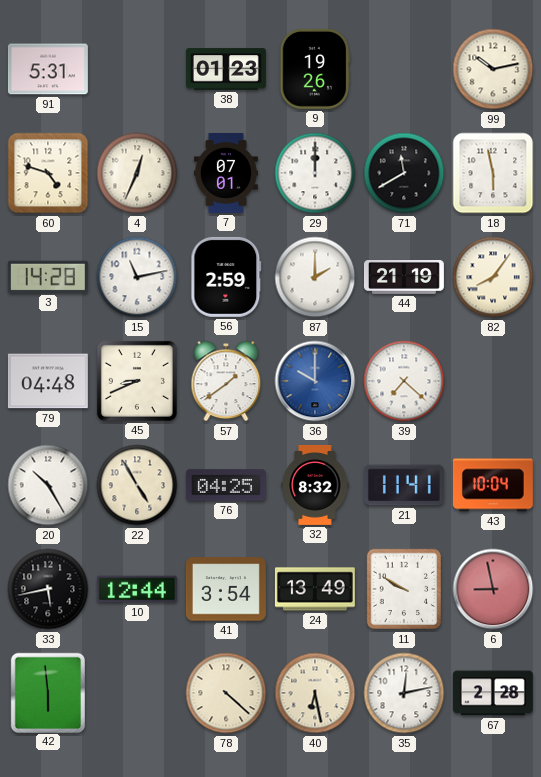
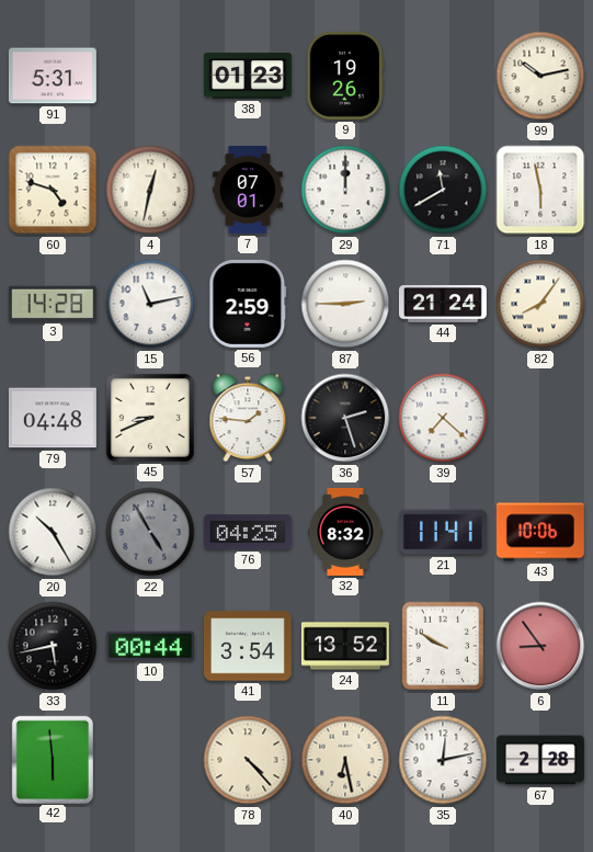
4: 12:34 -> 12:32 (150, 190)
87: 2:00 -> 2:45 (345, 304)
44: 21:19 -> 21:24 (443, 304)
57: 1:39 -> 1:46 (248, 418)
36: 10:00 -> 2:27 (345, 418)
36 dial: blue -> black (345, 418)
22 dial: cream -> grey (150, 532)
43: 10:04 -> 10:06 (540, 532)
10: 12:44 -> 00:44 (150, 646)
24: 13:49 -> 13:52 (345, 646)
6: 8:58 -> 8:54 (540, 646)
78: 4:22 -> 4:23 (248, 760)
